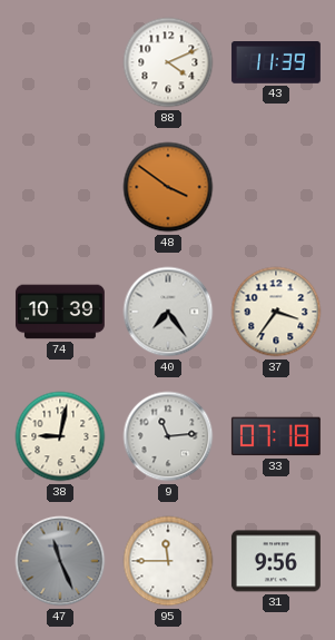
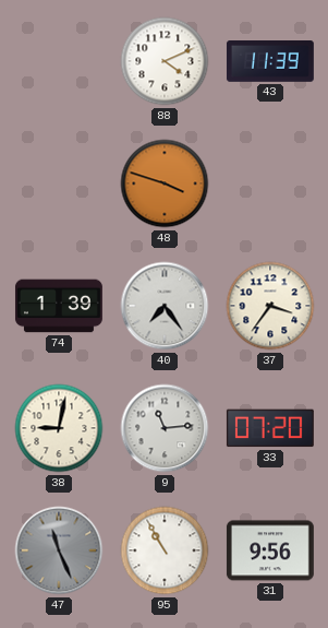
48: 3:51 -> 3:48 (165, 183)
74: 10:39 -> 1:39 (59, 306)
33: 07:18 -> 07:20 (270, 428)
95: 11:45 -> 10:55 (165, 550)
